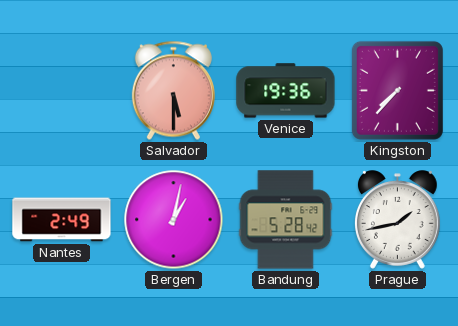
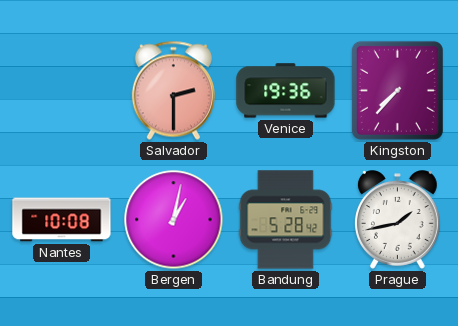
Salvador: 5:30 -> 2:30 (173, 91)
Nantes: 2:49 -> 10:08 (62, 220)
